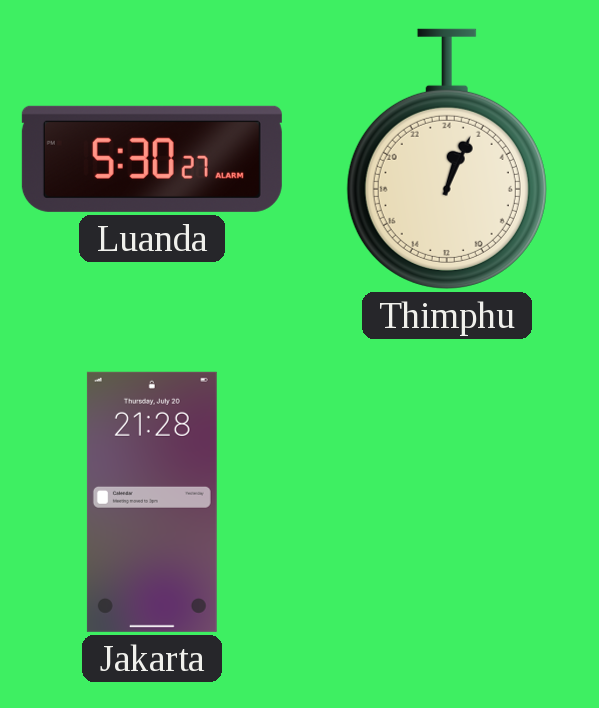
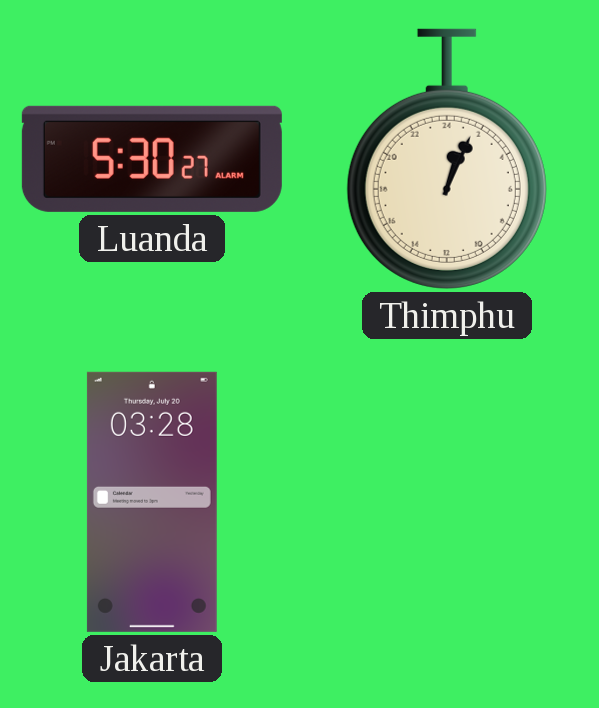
Jakarta: 21:28 -> 03:28 (152, 502)
